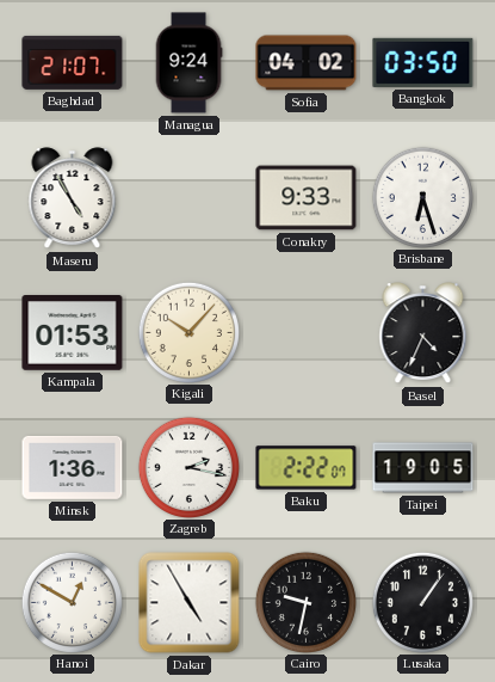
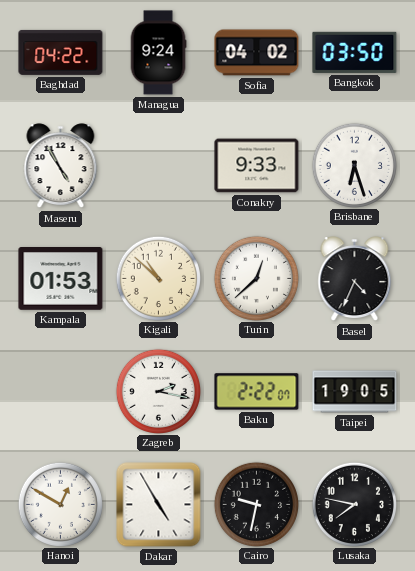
Baghdad: 21:07 -> 04:22 (61, 52)
Kigali: 10:07 -> 10:52 (158, 278)
Turin: none -> 12:38 (256, 278)
Minsk: 1:36 -> none (73, 467)
Lusaka: 1:06 -> 7:47 (354, 504)
